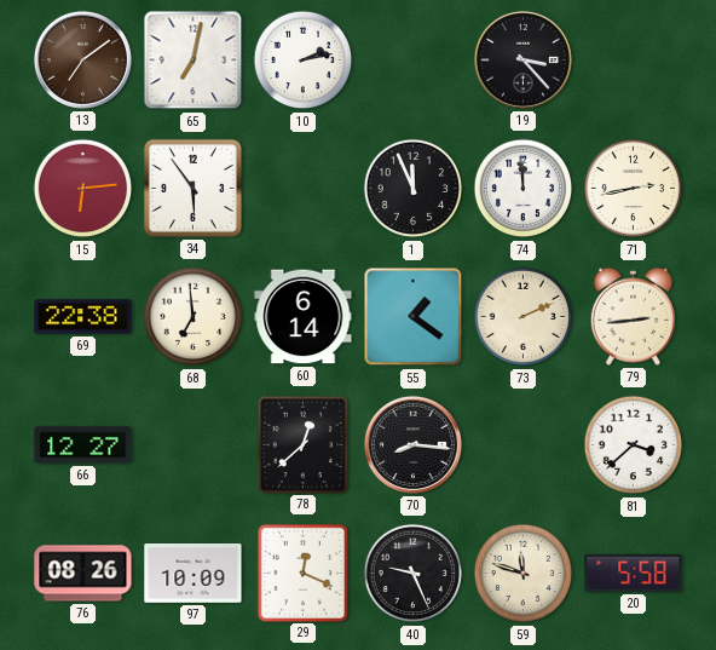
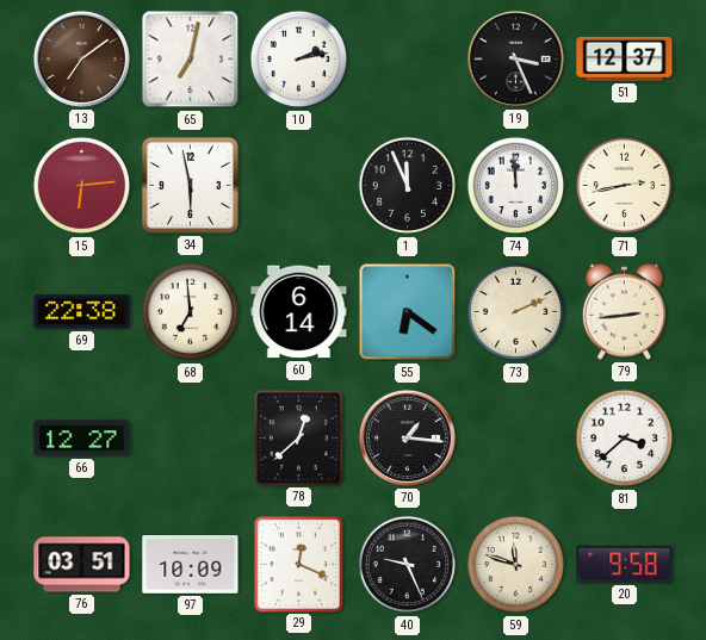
19: 3:23 -> 3:26 (515, 58)
51: none -> 12:37 (625, 58)
34: 5:54 -> 5:58 (190, 185)
55: 1:21 -> 6:21 (408, 312)
70: 8:16 -> 1:16 (407, 437)
76: 08:26 -> 03:51 (82, 565)
20: 5:58 -> 9:58 (625, 564)
